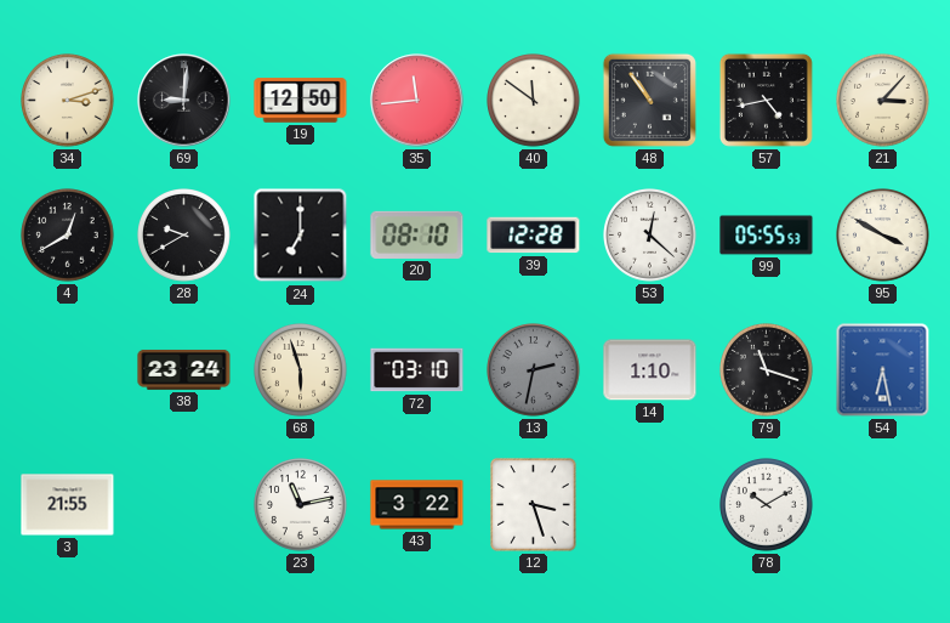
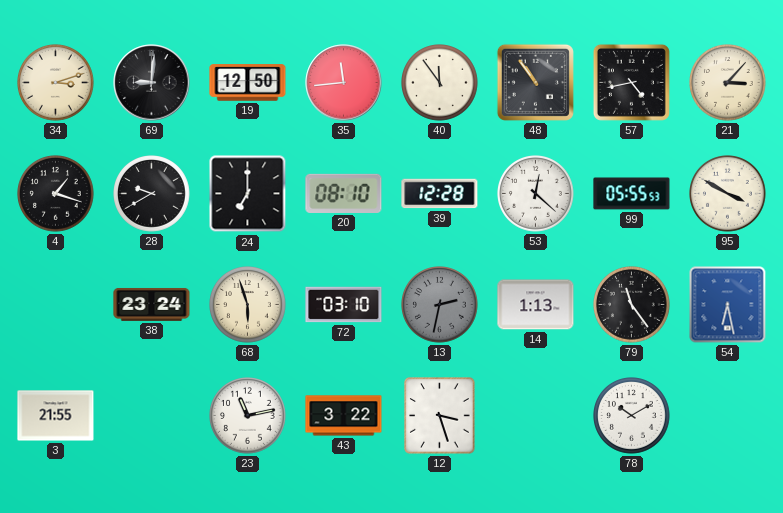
40: 11:51 -> 11:54 (440, 83)
4: 12:40 -> 1:18 (56, 194)
14: 1:10 -> 1:13 (536, 305)
79: 11:18 -> 11:24 (632, 305)
